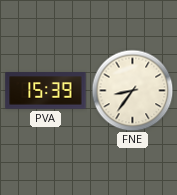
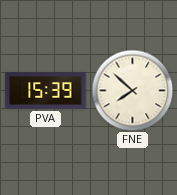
FNE: 8:36 -> 7:52 (132, 90)
